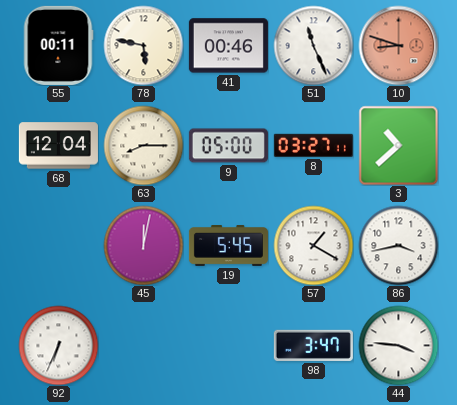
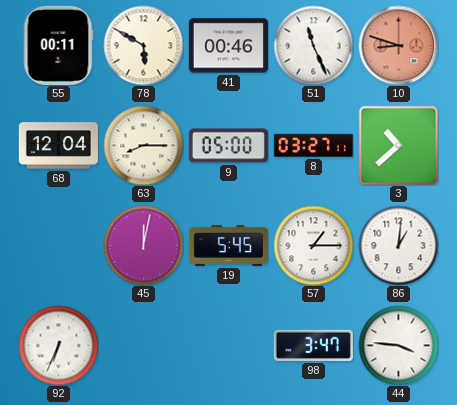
78: 5:47 -> 5:50 (143, 45)
57: 1:20 -> 1:15 (313, 245)
86: 3:43 -> 1:01 (398, 245)
